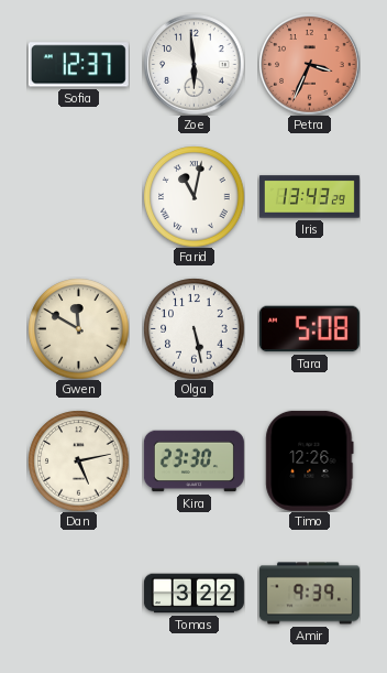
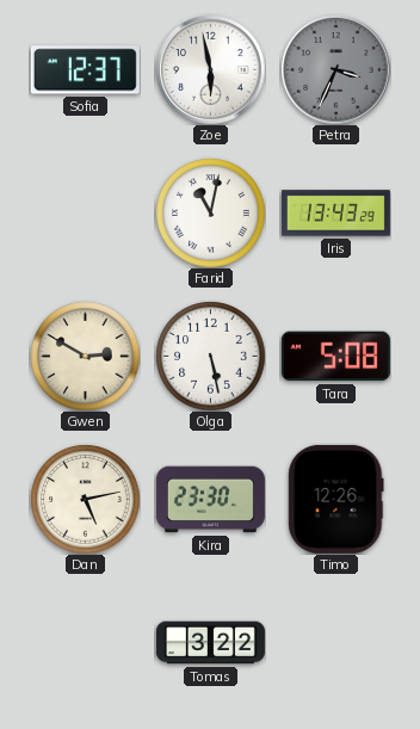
Zoe: 5:59 -> 5:58 (210, 69)
Petra dial: salmon -> grey (335, 69)
Gwen: 11:50 -> 2:50 (85, 356)
Amir: 9:39 -> none (309, 594)
